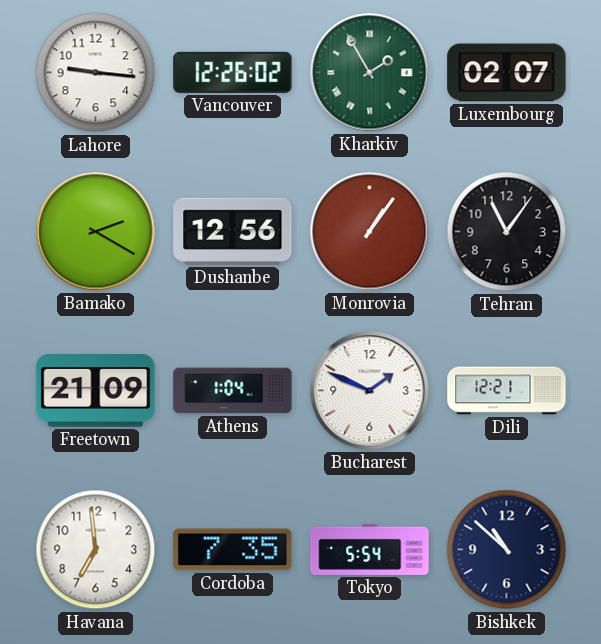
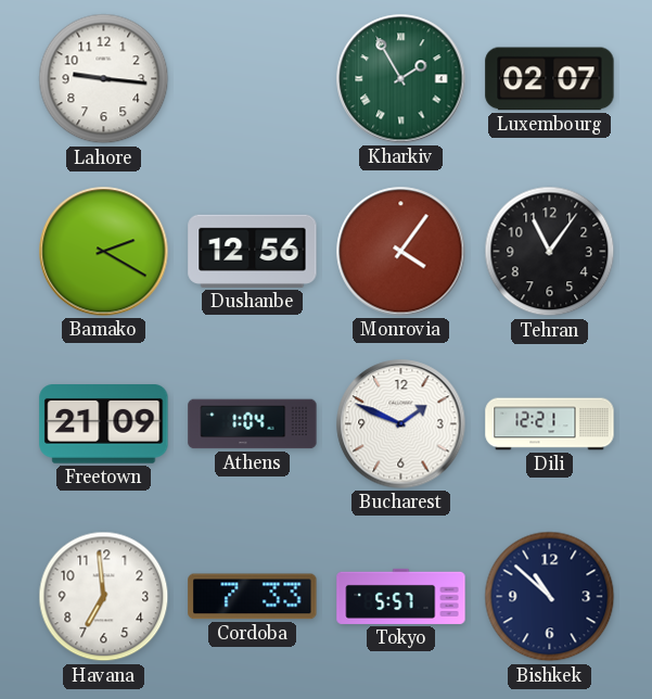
Vancouver: 12:26 -> none (233, 72)
Monrovia: 1:06 -> 4:06 (401, 252)
Cordoba: 7:35 -> 7:33 (253, 597)
Tokyo: 5:54 -> 5:57 (401, 596)
